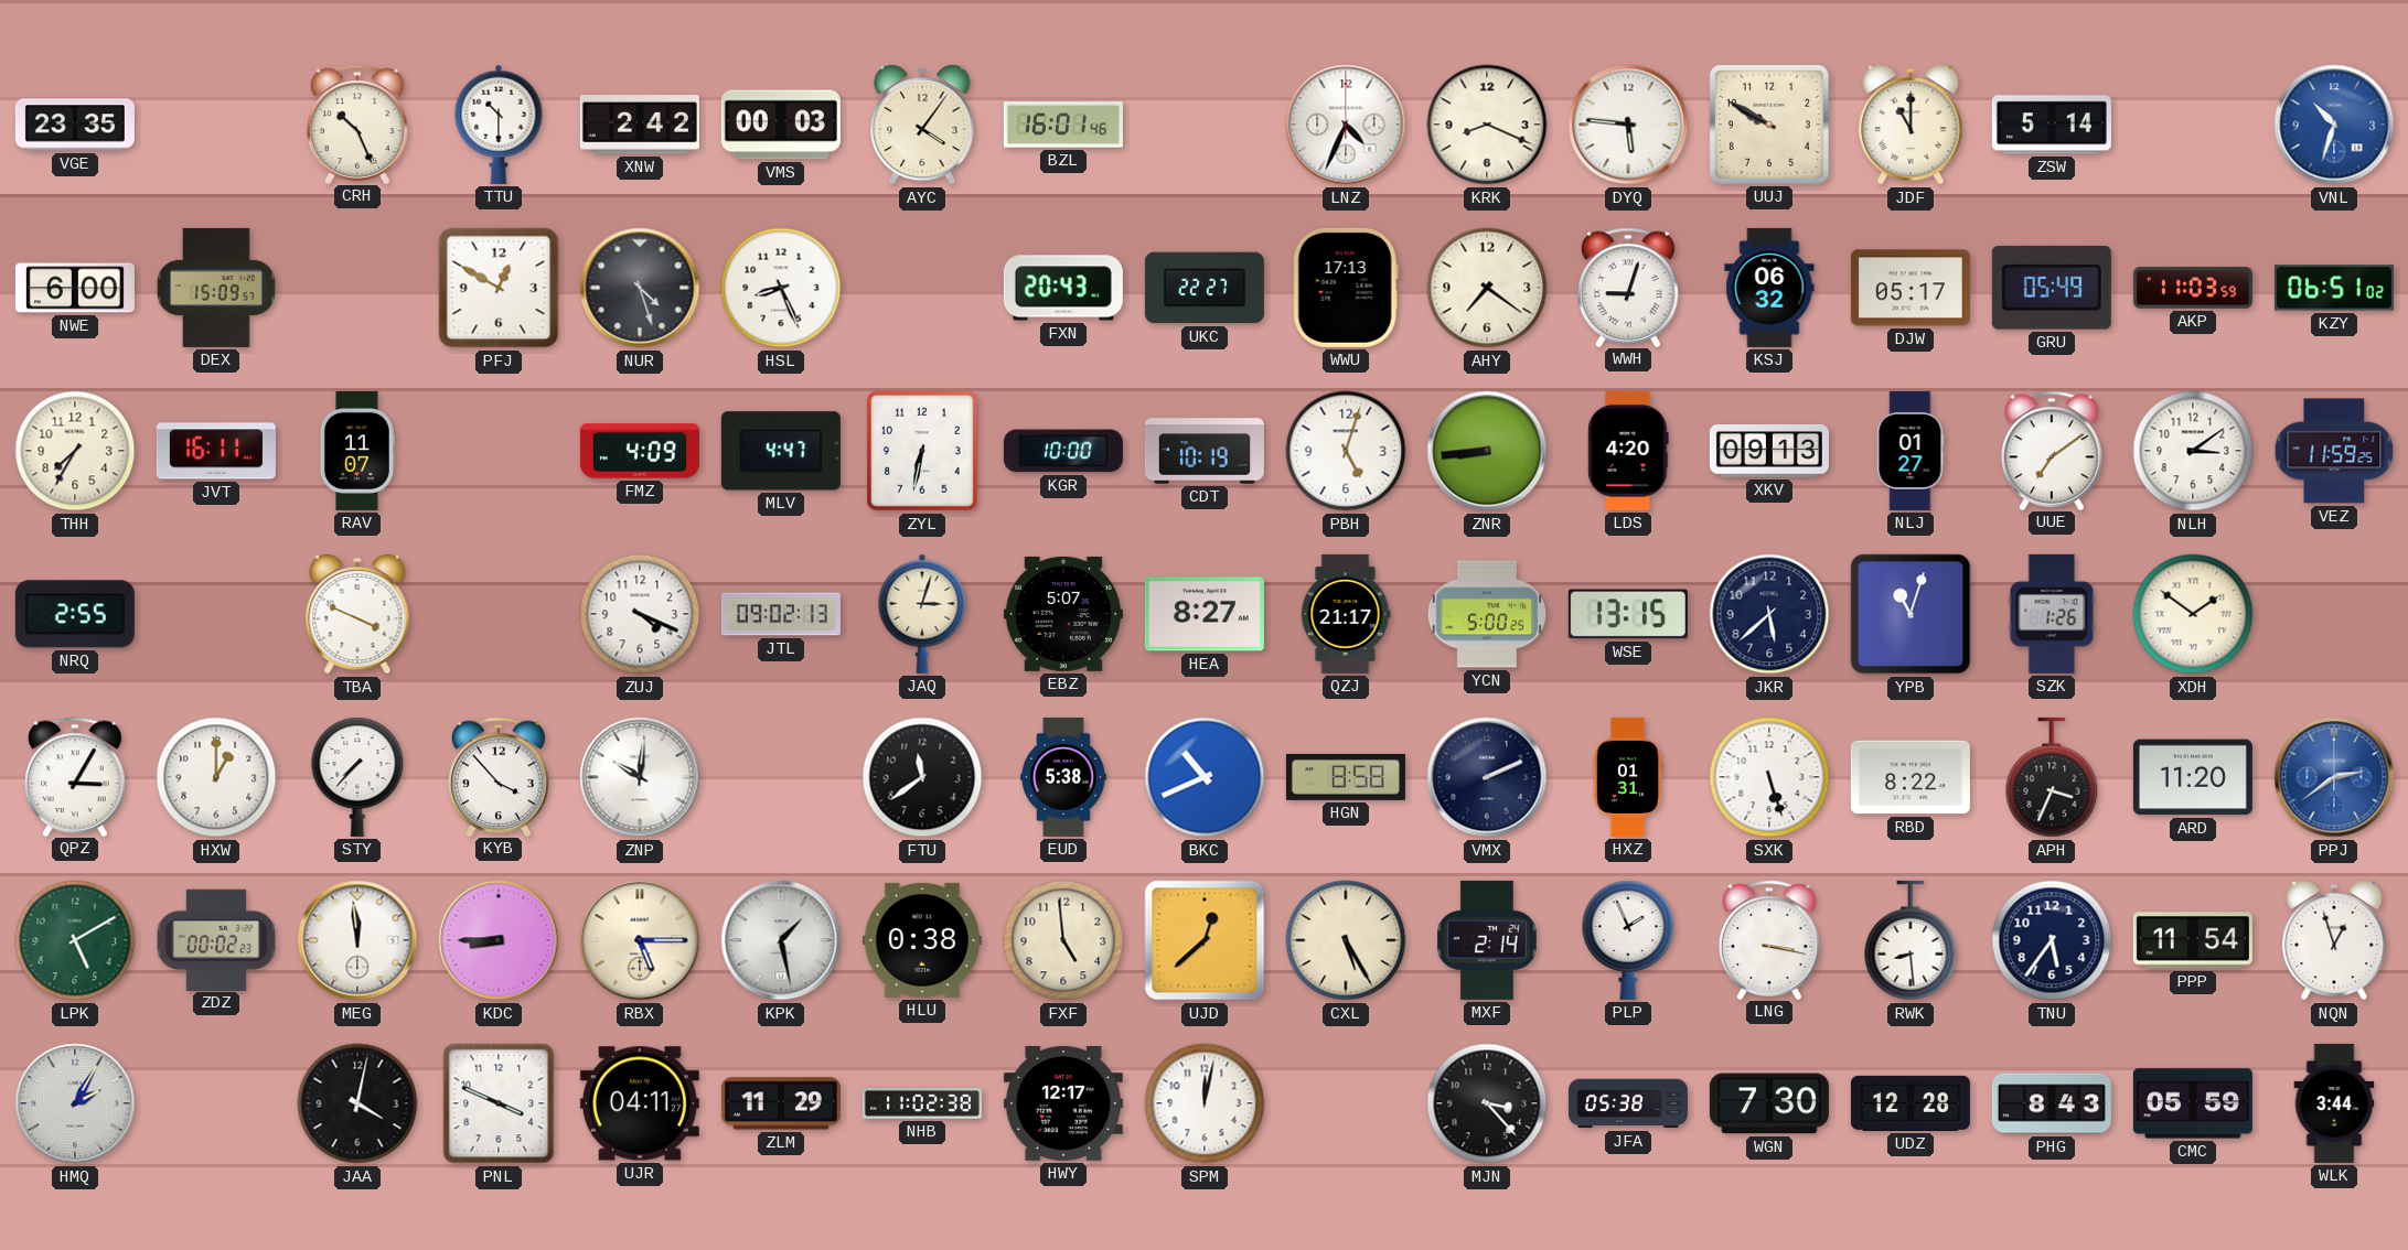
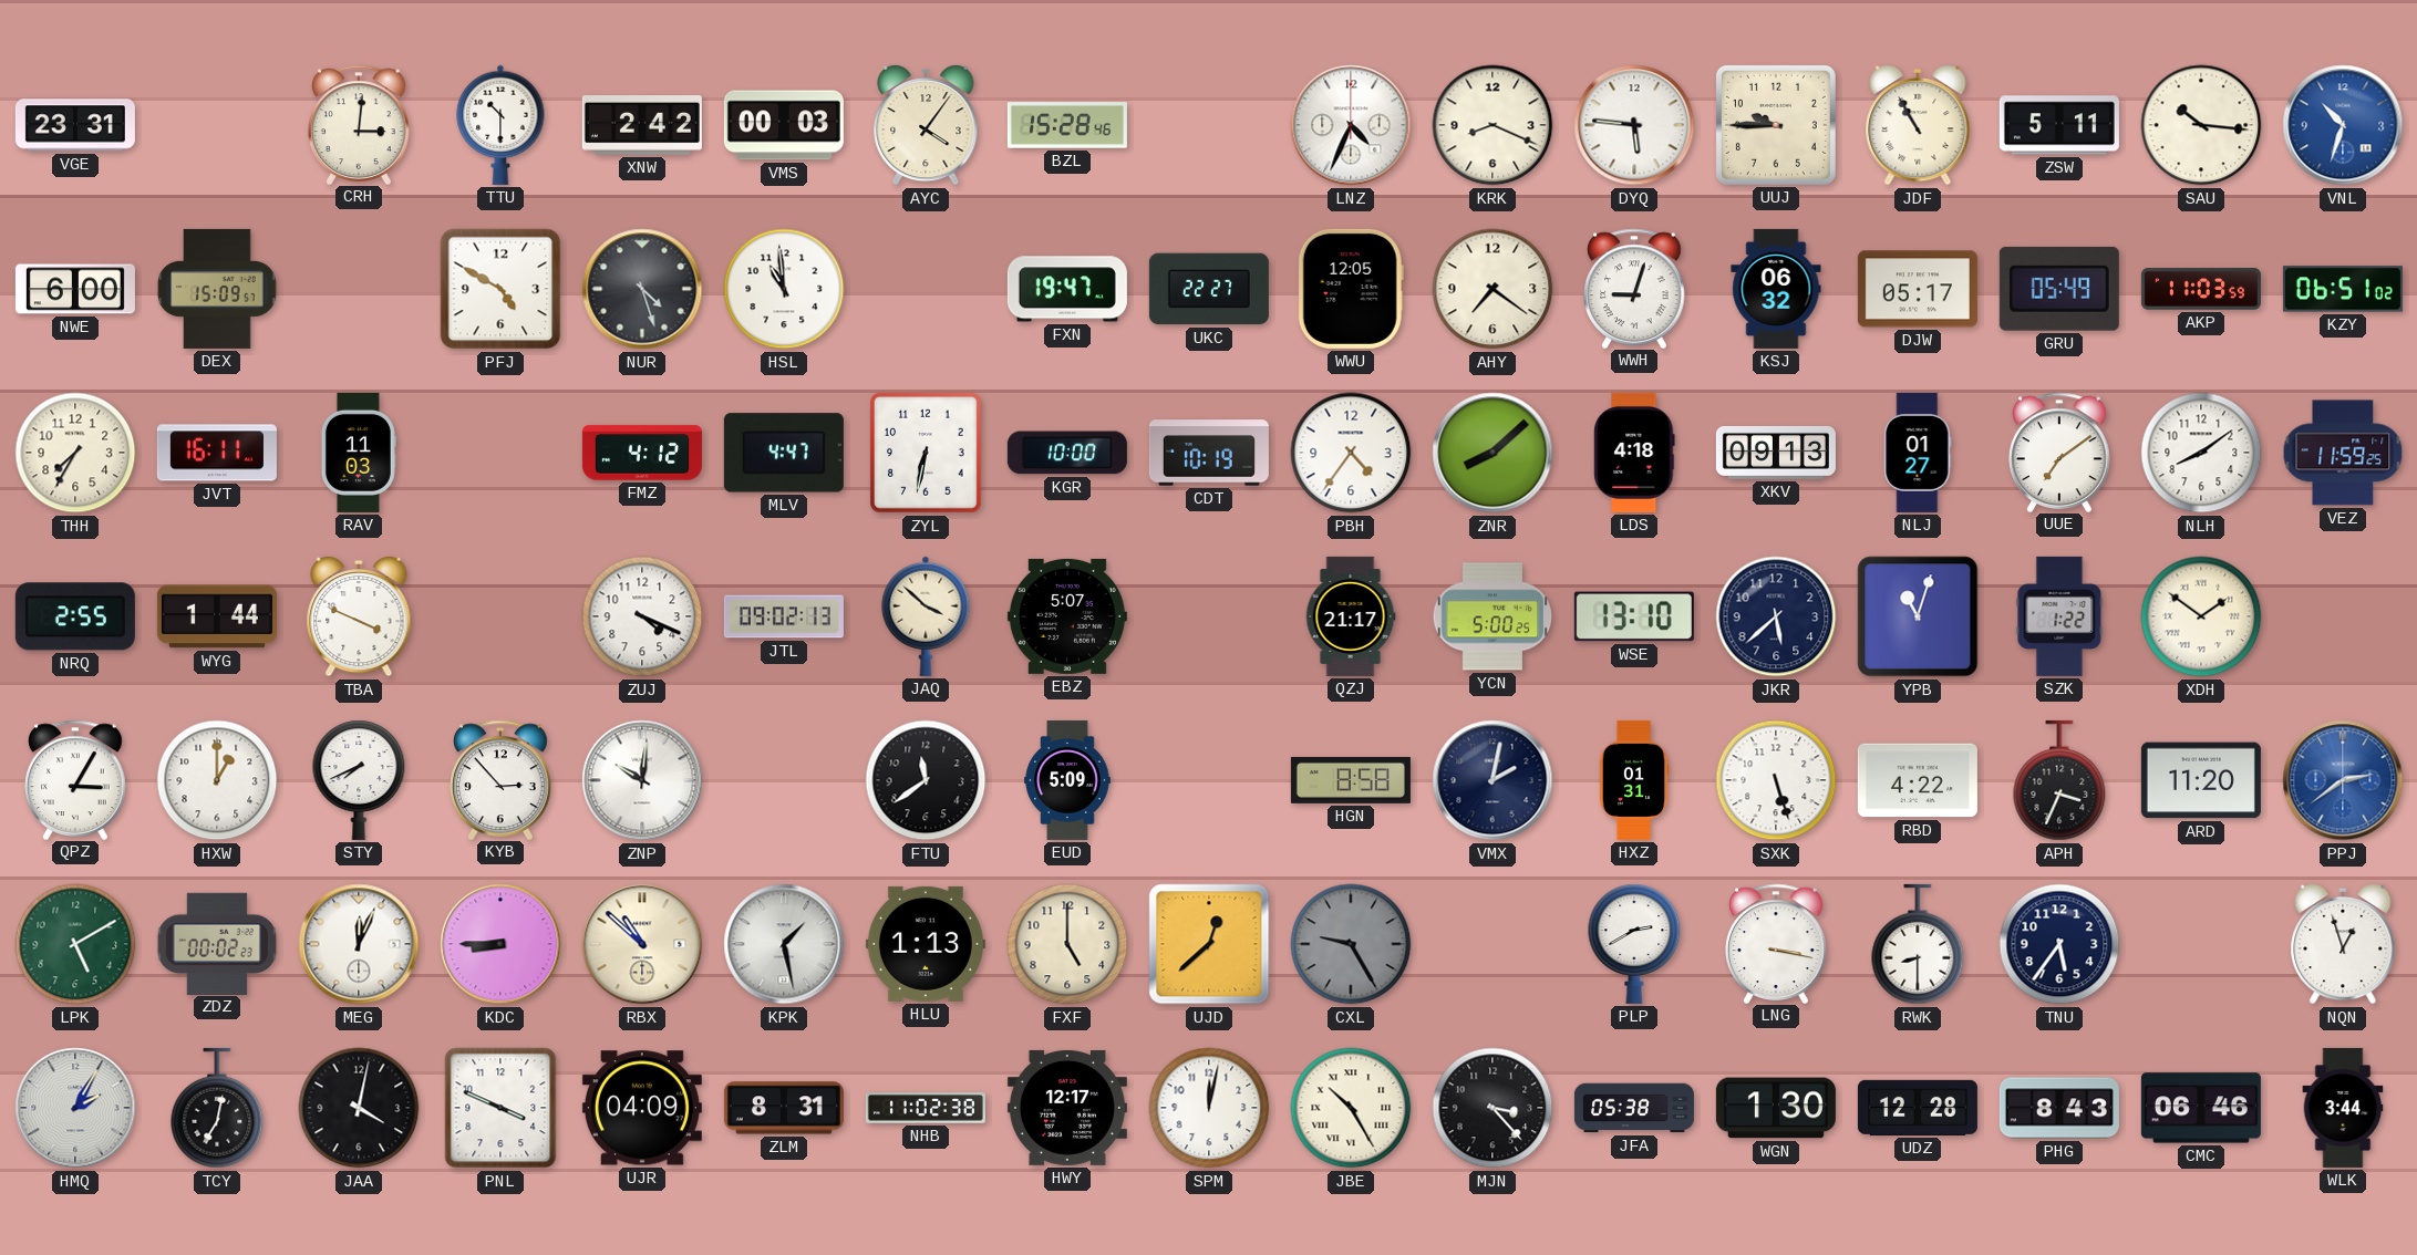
VGE: 23:35 -> 23:31 (75, 125)
CRH: 10:26 -> 3:01 (359, 124)
BZL: 16:01 -> 15:28 (1067, 125)
UUJ: 9:50 -> 9:45 (1776, 125)
JDF: 11:00 -> 10:55 (1918, 125)
ZSW: 5:14 -> 5:11 (2059, 125)
SAU: none -> 10:16 (2201, 125)
PFJ: 12:50 -> 4:50 (500, 289)
HSL: 8:26 -> 10:59 (784, 289)
FXN: 20:43 -> 19:47 (1067, 289)
WWU: 17:13 -> 12:05 (1351, 289)
RAV: 11:07 -> 11:03 (358, 453)
FMZ: 4:09 -> 4:12 (642, 453)
PBH: 5:03 -> 4:36 (1351, 453)
ZNR: 8:44 -> 8:08 (1492, 453)
LDS: 4:20 -> 4:18 (1634, 453)
NLH: 3:09 -> 8:09 (2201, 453)
WYG: none -> 1:44 (217, 616)
JAQ: 3:03 -> 3:52 (926, 616)
HEA: 8:27 -> none (1205, 614)
WSE: 13:15 -> 13:10 (1634, 616)
SZK: 1:26 -> 1:22 (2059, 616)
STY: 7:37 -> 7:41 (359, 780)
KYB: 3:53 -> 2:53 (500, 779)
EUD: 5:38 -> 5:09 (1067, 780)
BKC: 10:41 -> none (1205, 777)
VMX: 2:11 -> 2:02 (1492, 780)
RBD: 8:22 -> 4:22 (1918, 780)
MEG: 11:59 -> 12:04 (359, 944)
RBX: 5:15 -> 10:52 (642, 944)
HLU: 0:38 -> 1:13 (926, 944)
FXF: 4:59 -> 5:00 (1067, 944)
CXL: 5:25 -> 9:25 (1351, 944)
CXL dial: cream -> grey (1351, 944)
MXF: 2:14 -> none (1488, 940)
PLP: 1:56 -> 2:40 (1634, 944)
RWK: 8:29 -> 8:30 (1918, 944)
PPP: 11:54 -> none (2193, 940)
TCY: none -> 7:02 (217, 1108)
UJR: 04:11 -> 04:09 (642, 1108)
ZLM: 11:29 -> 8:31 (784, 1108)
JBE: none -> 10:25 (1351, 1108)
WGN: 7:30 -> 1:30 (1776, 1108)
CMC: 05:59 -> 06:46 (2201, 1108)
